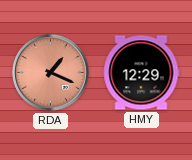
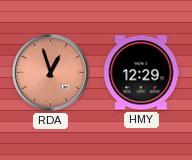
RDA: 1:19 -> 12:57 (51, 73)
